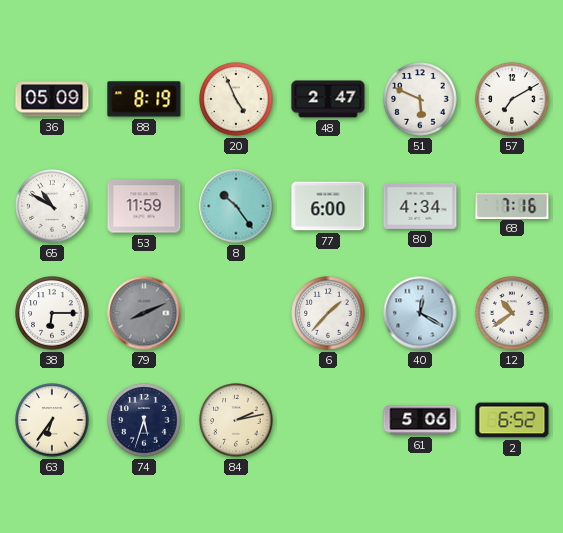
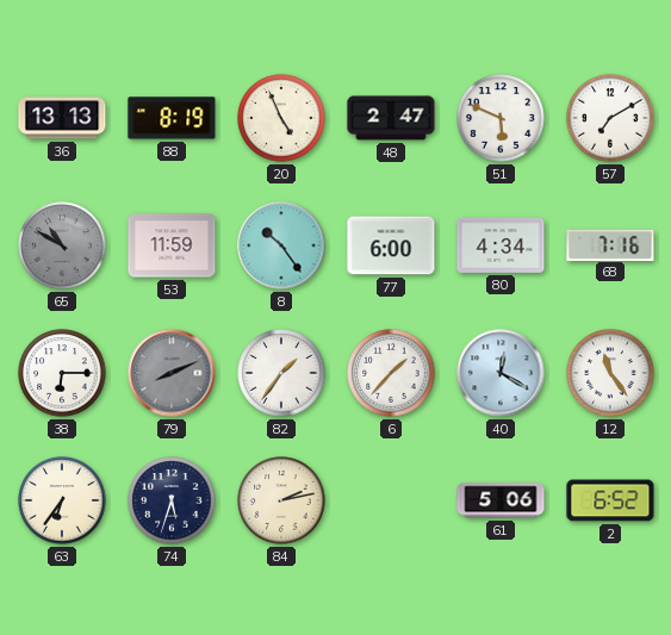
36: 05:09 -> 13:13 (62, 118)
65 dial: white -> grey (62, 245)
82: none -> 1:36 (281, 373)
12: 10:39 -> 11:24 (610, 373)
